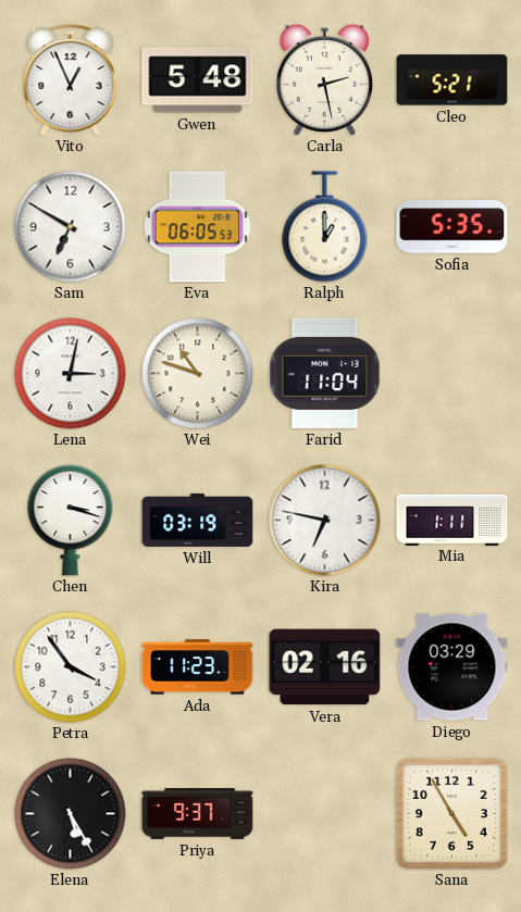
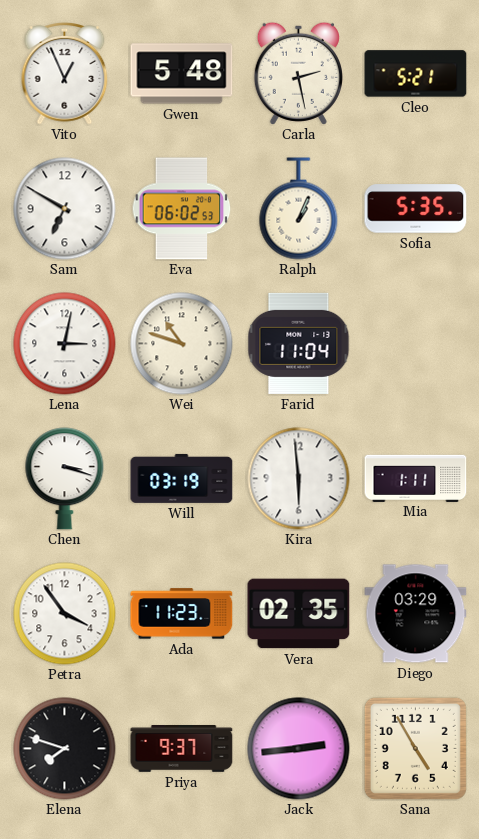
Eva: 06:05 -> 06:02 (182, 209)
Ralph: 1:00 -> 1:04 (299, 209)
Kira: 6:47 -> 5:59 (299, 479)
Vera: 02:16 -> 02:35 (299, 614)
Elena: 5:25 -> 7:48 (65, 749)
Jack: none -> 2:44 (299, 749)
